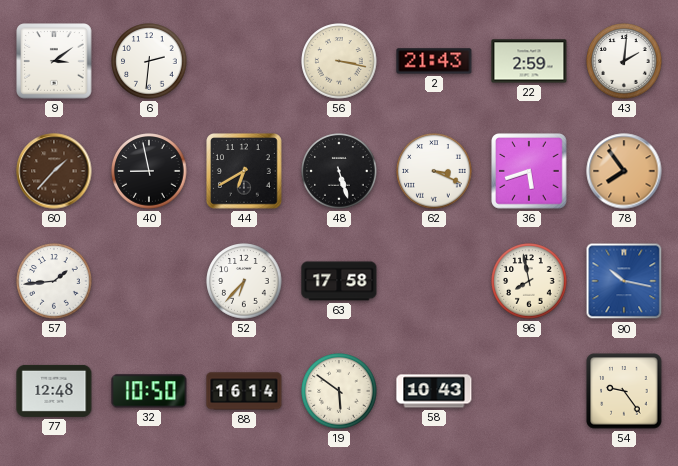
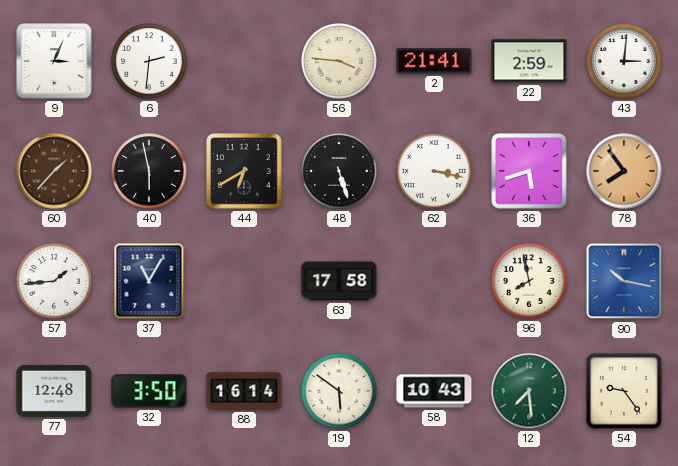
9: 3:09 -> 3:04 (54, 61)
56: 3:17 -> 3:46 (339, 61)
2: 21:43 -> 21:41 (434, 61)
43: 2:01 -> 3:01 (624, 61)
40: 8:58 -> 5:58 (149, 171)
62: 3:19 -> 3:17 (434, 171)
37: none -> 11:05 (149, 281)
52: 6:37 -> none (244, 281)
32: 10:50 -> 3:50 (149, 391)
12: none -> 7:29 (529, 391)
